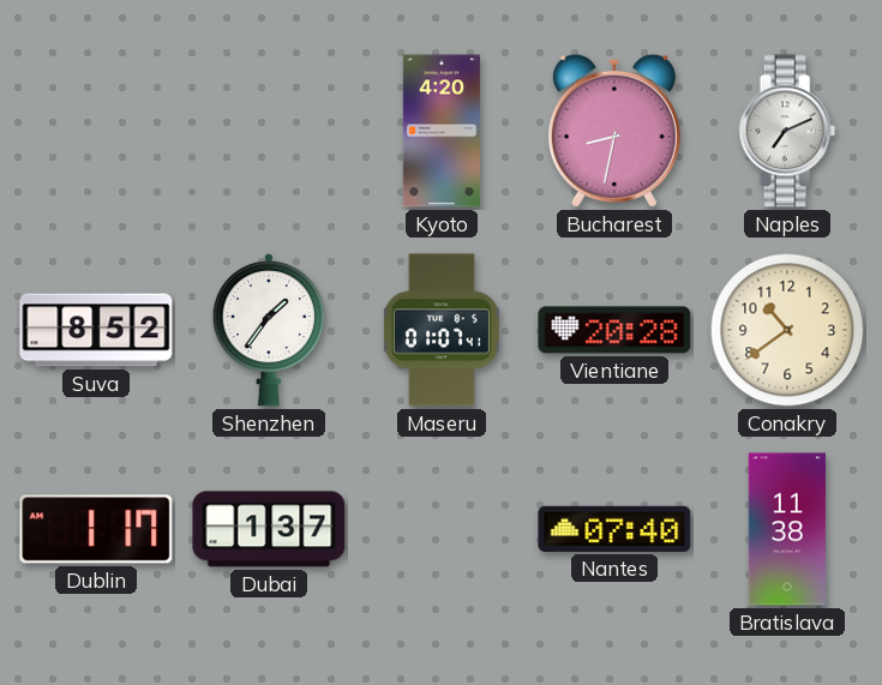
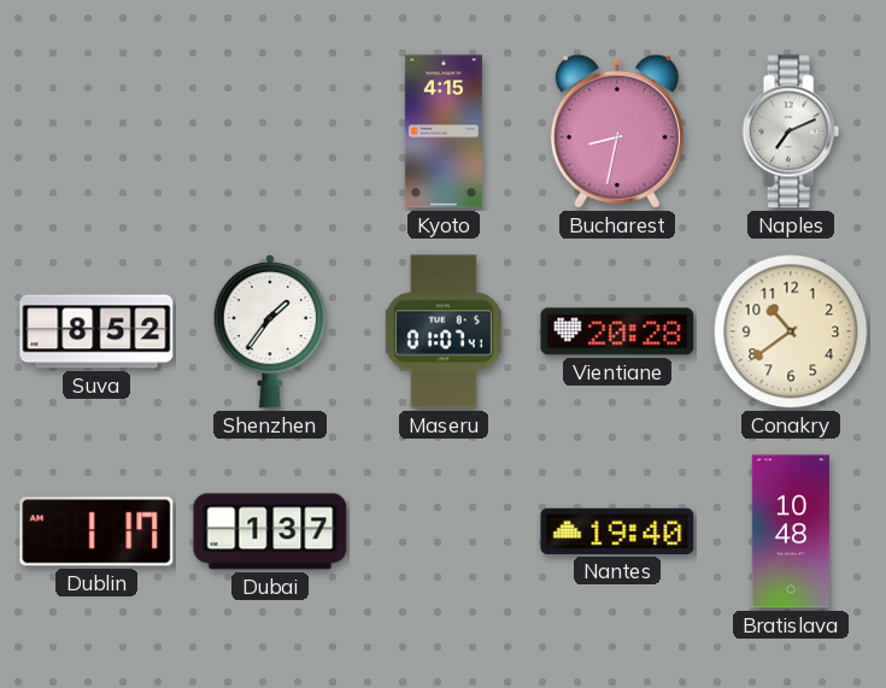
Kyoto: 4:20 -> 4:15 (444, 131)
Nantes: 07:40 -> 19:40 (617, 531)
Bratislava: 11:38 -> 10:48 (791, 531)
